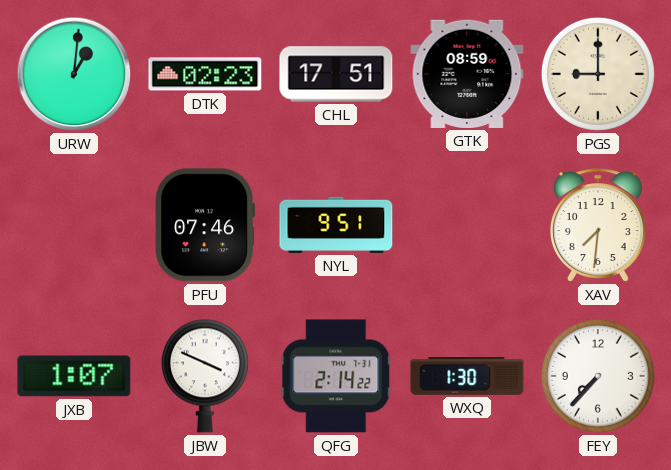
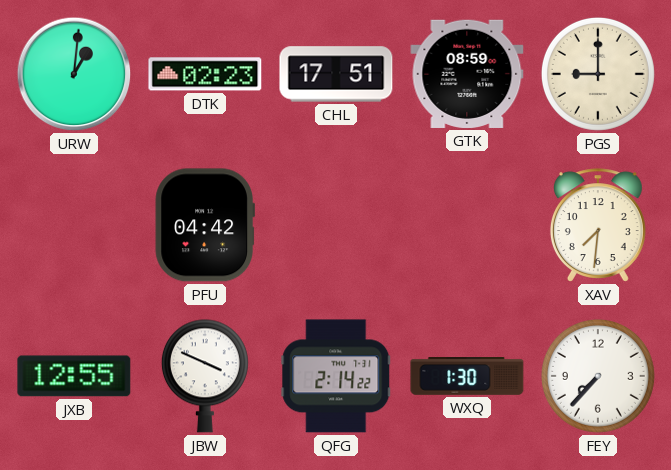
PFU: 07:46 -> 04:42 (205, 225)
NYL: 9:51 -> none (336, 225)
JXB: 1:07 -> 12:55 (74, 376)
